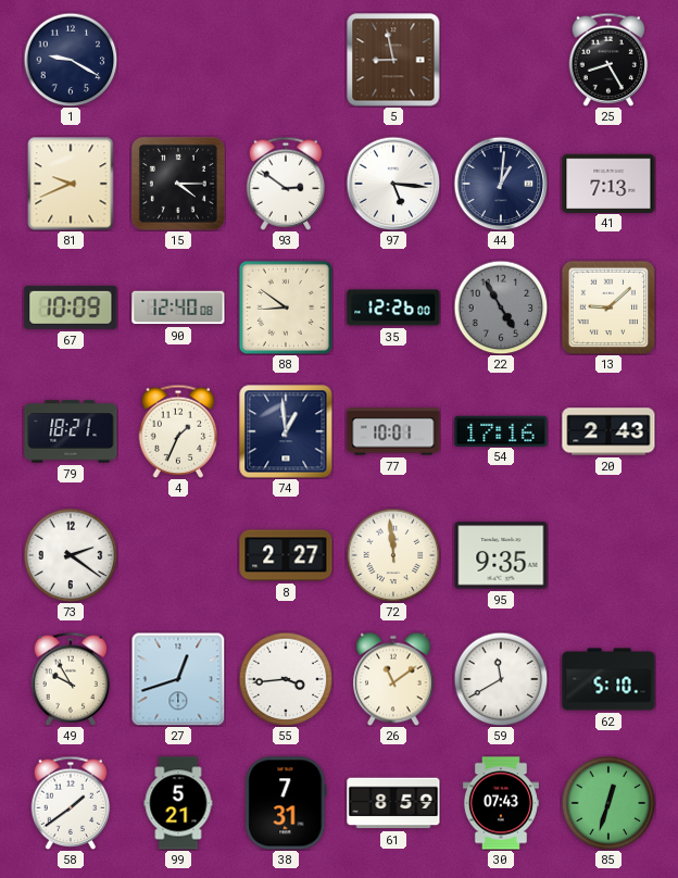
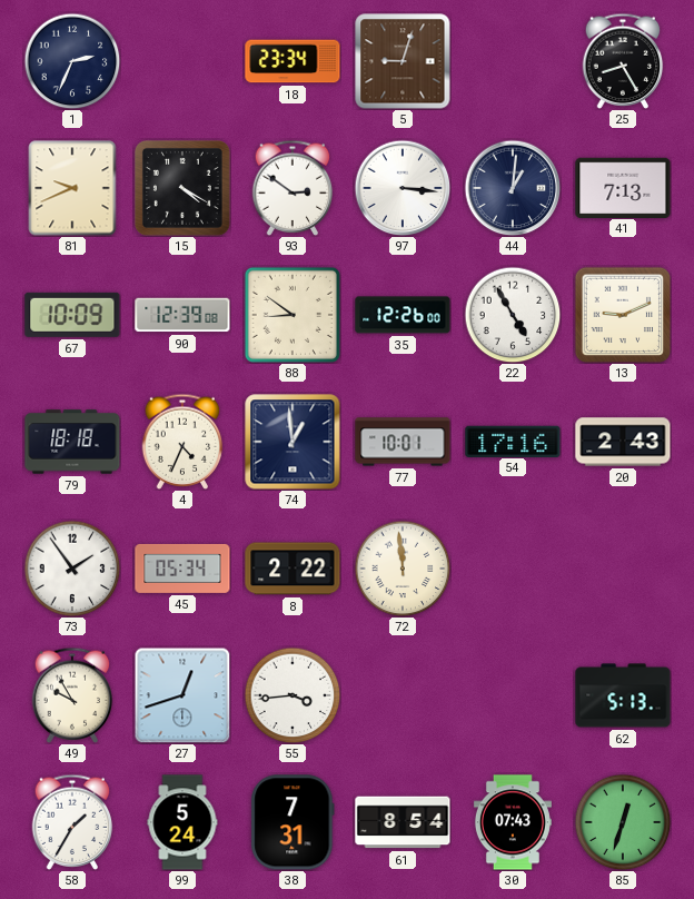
1: 9:20 -> 2:34 (72, 61)
18: none -> 23:34 (293, 61)
5: 8:58 -> 9:03 (403, 61)
15: 4:15 -> 4:20 (182, 188)
97: 5:16 -> 3:16 (403, 188)
90: 12:40 -> 12:39 (182, 315)
22 dial: grey -> white (513, 315)
13: 9:08 -> 9:11 (623, 315)
79: 18:21 -> 18:18 (72, 442)
4: 1:34 -> 4:34 (182, 442)
73: 2:21 -> 1:54 (72, 569)
45: none -> 05:34 (182, 569)
8: 2:27 -> 2:22 (293, 569)
95: 9:35 -> none (501, 555)
26: 11:09 -> none (393, 679)
59: 11:40 -> none (501, 679)
62: 5:10 -> 5:13 (623, 695)
58: 1:39 -> 1:35 (72, 822)
99: 5:21 -> 5:24 (182, 822)
61: 8:59 -> 8:54 (403, 822)
